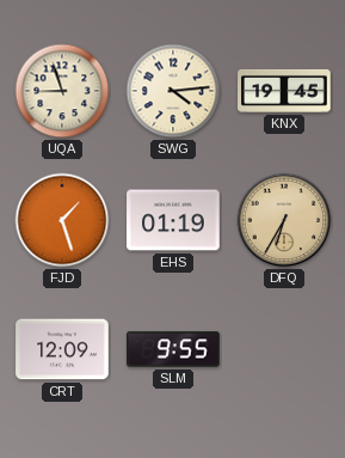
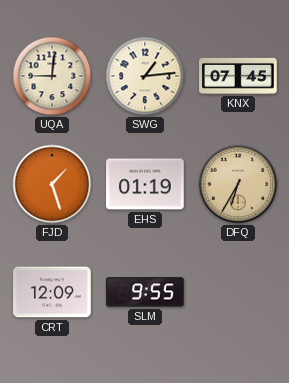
UQA: 8:57 -> 9:01 (52, 76)
SWG: 4:14 -> 1:14 (145, 76)
KNX: 19:45 -> 07:45 (238, 76)
